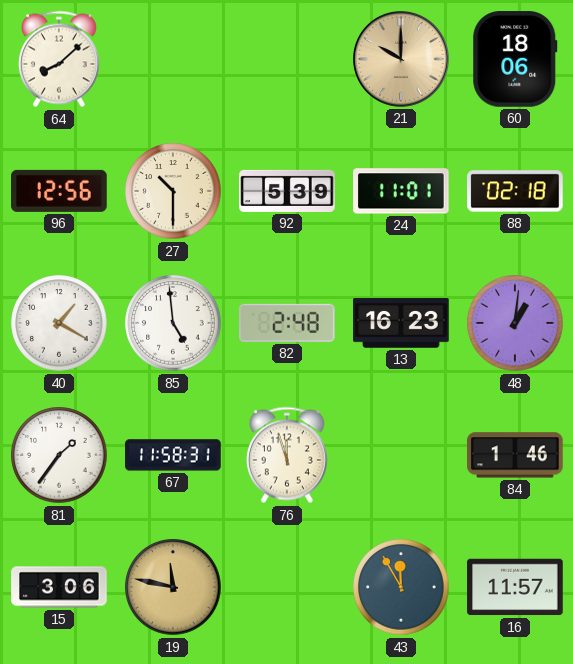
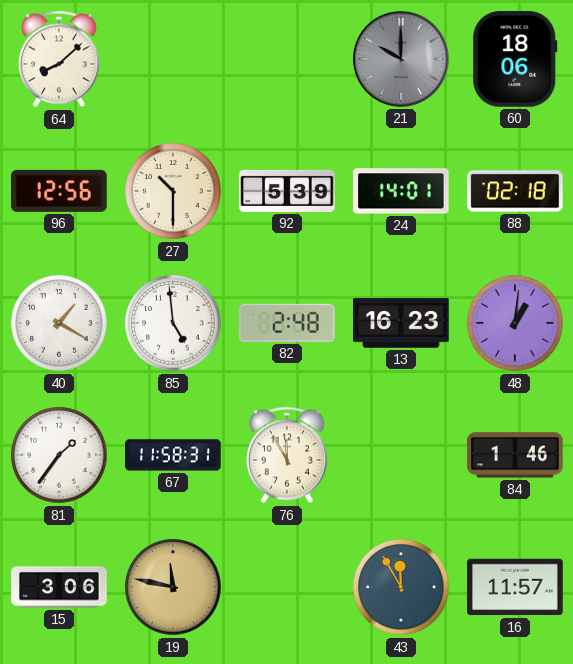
21 dial: champagne -> grey (402, 60)
24: 11:01 -> 14:01 (401, 191)
76: 11:57 -> 11:55 (287, 455)
